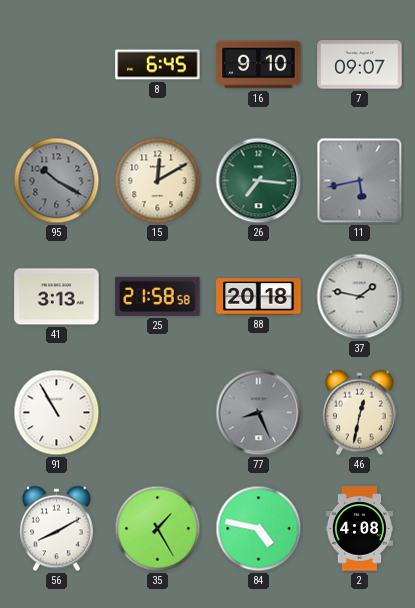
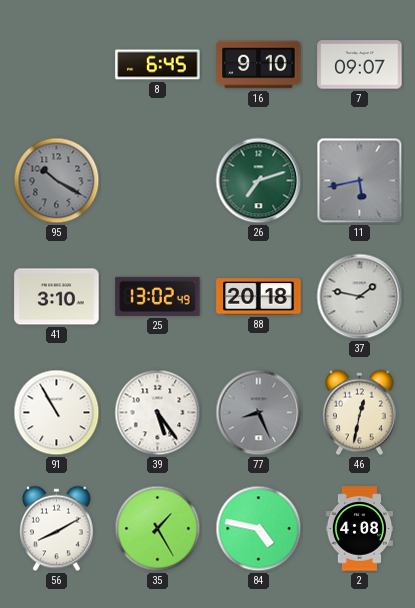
15: 12:10 -> none (158, 181)
26: 7:16 -> 7:12 (259, 181)
41: 3:13 -> 3:10 (57, 297)
25: 21:58 -> 13:02 (158, 296)
39: none -> 5:24 (158, 413)
